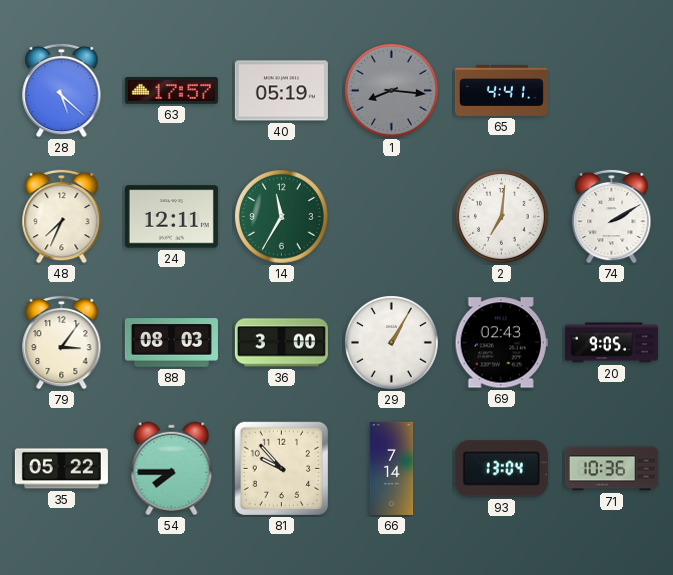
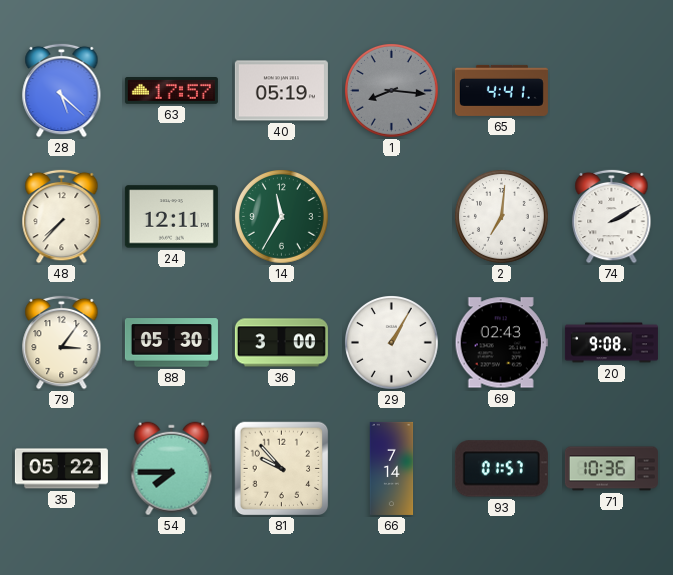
48: 7:34 -> 7:37 (62, 216)
88: 08:03 -> 05:30 (171, 343)
20: 9:05 -> 9:08 (611, 343)
93: 13:04 -> 01:57 (501, 469)
